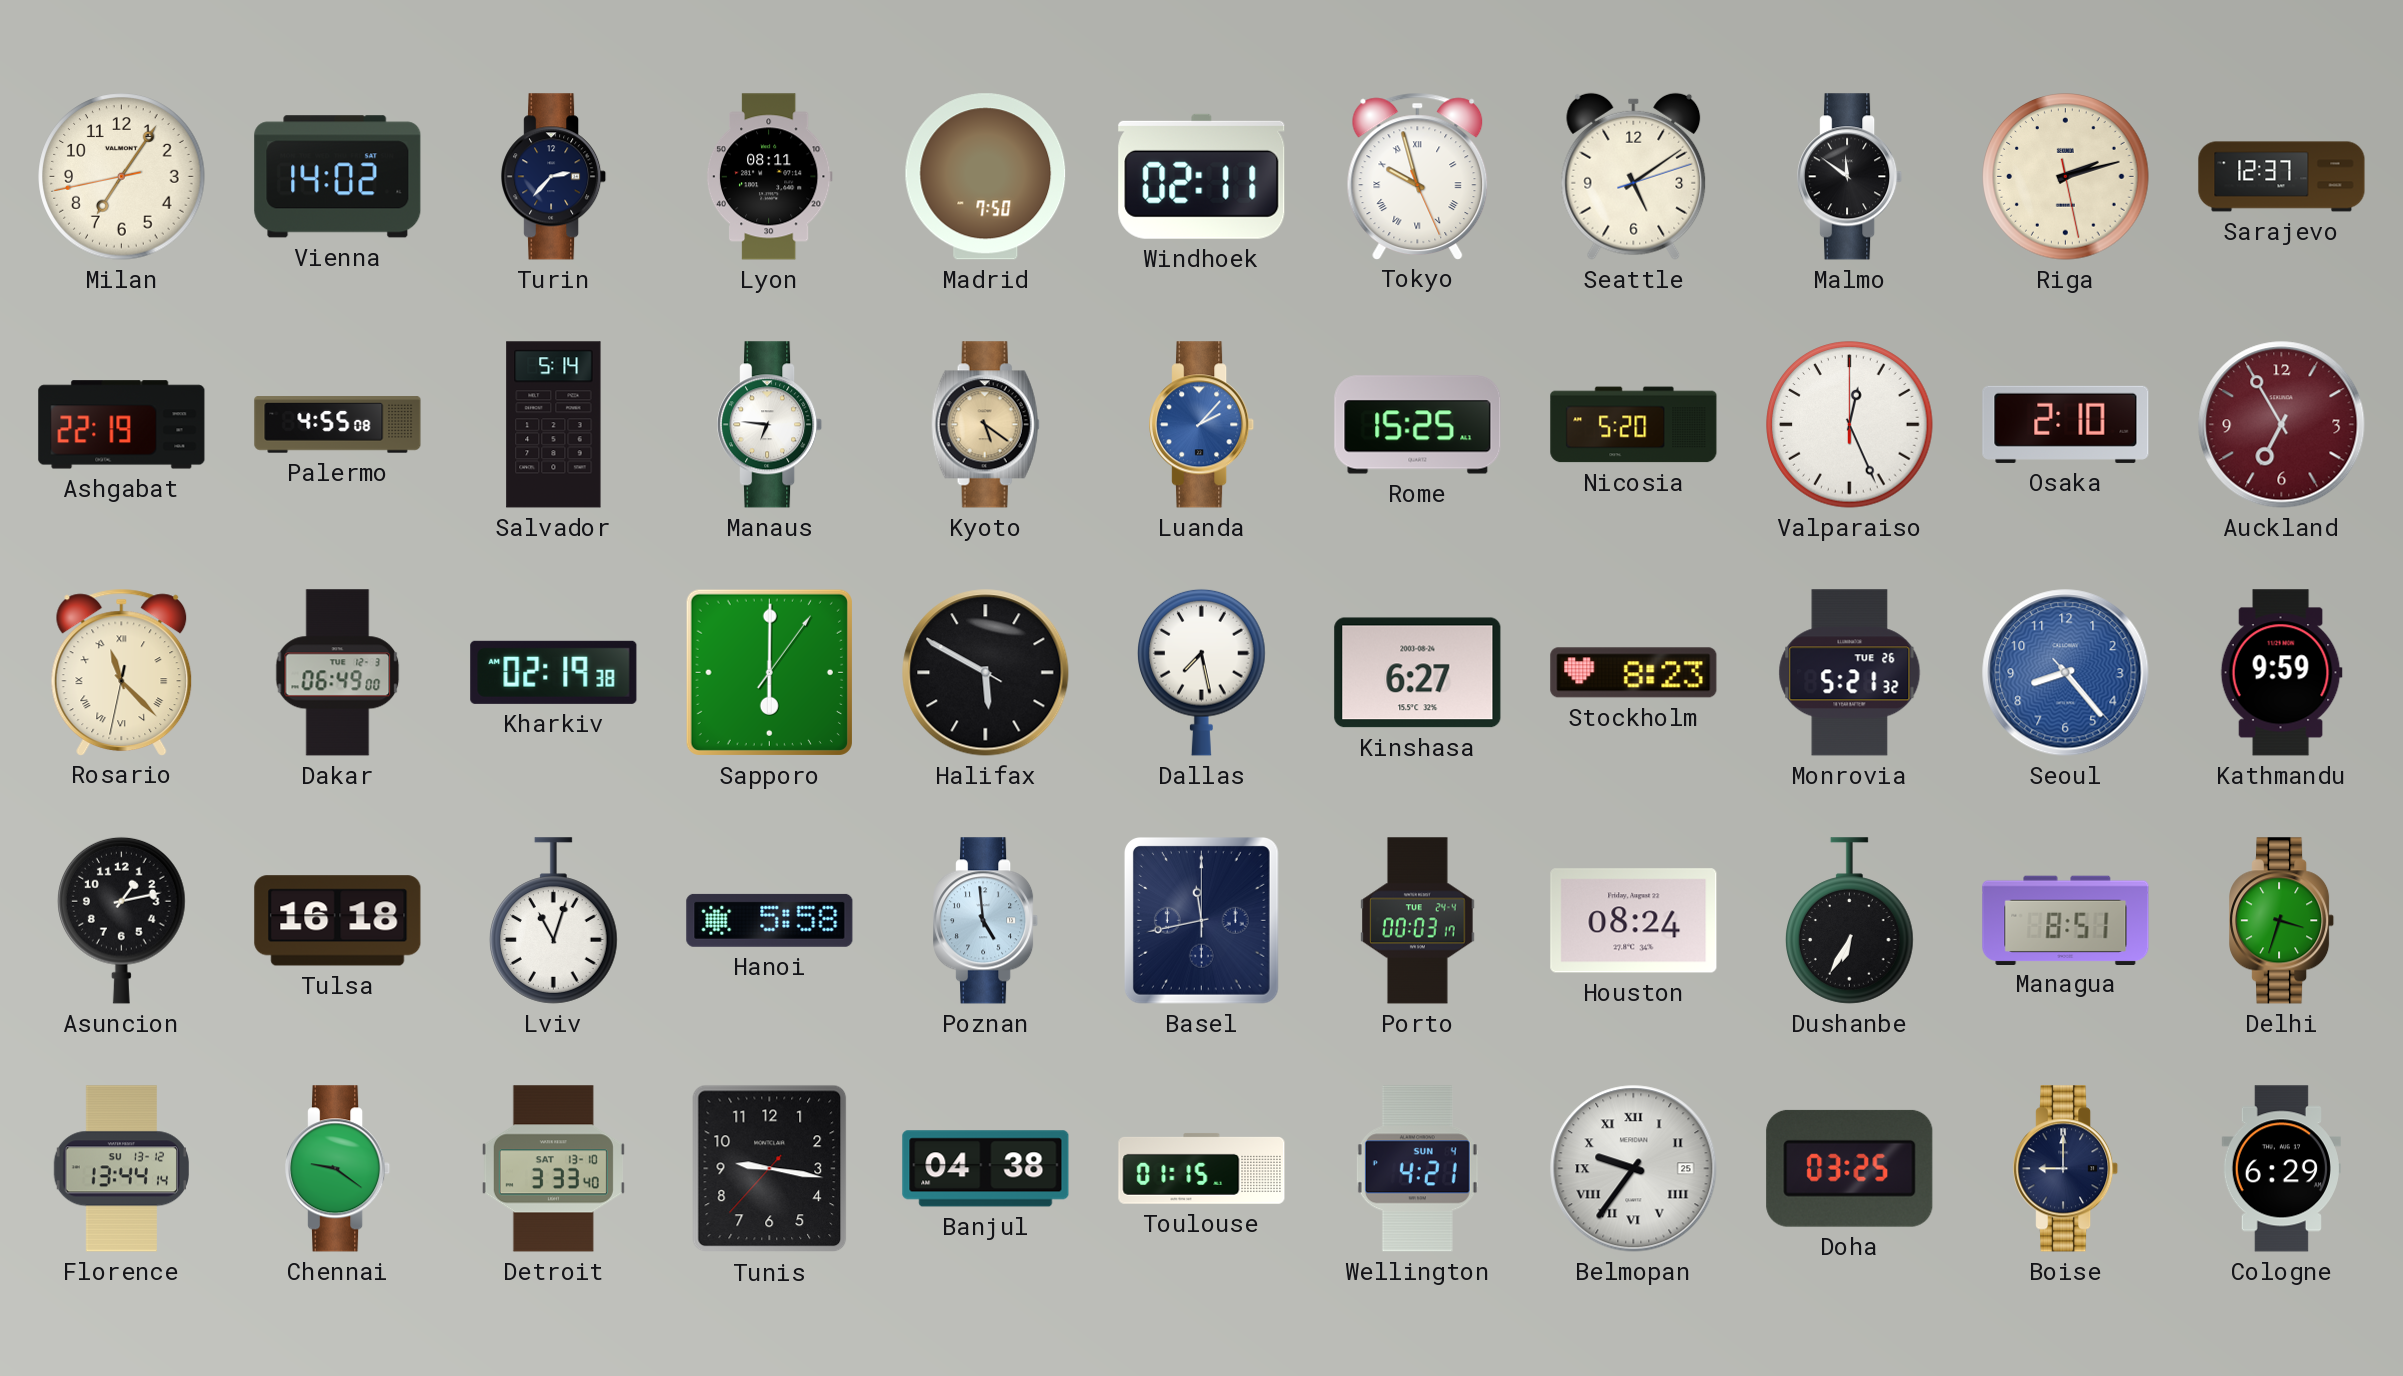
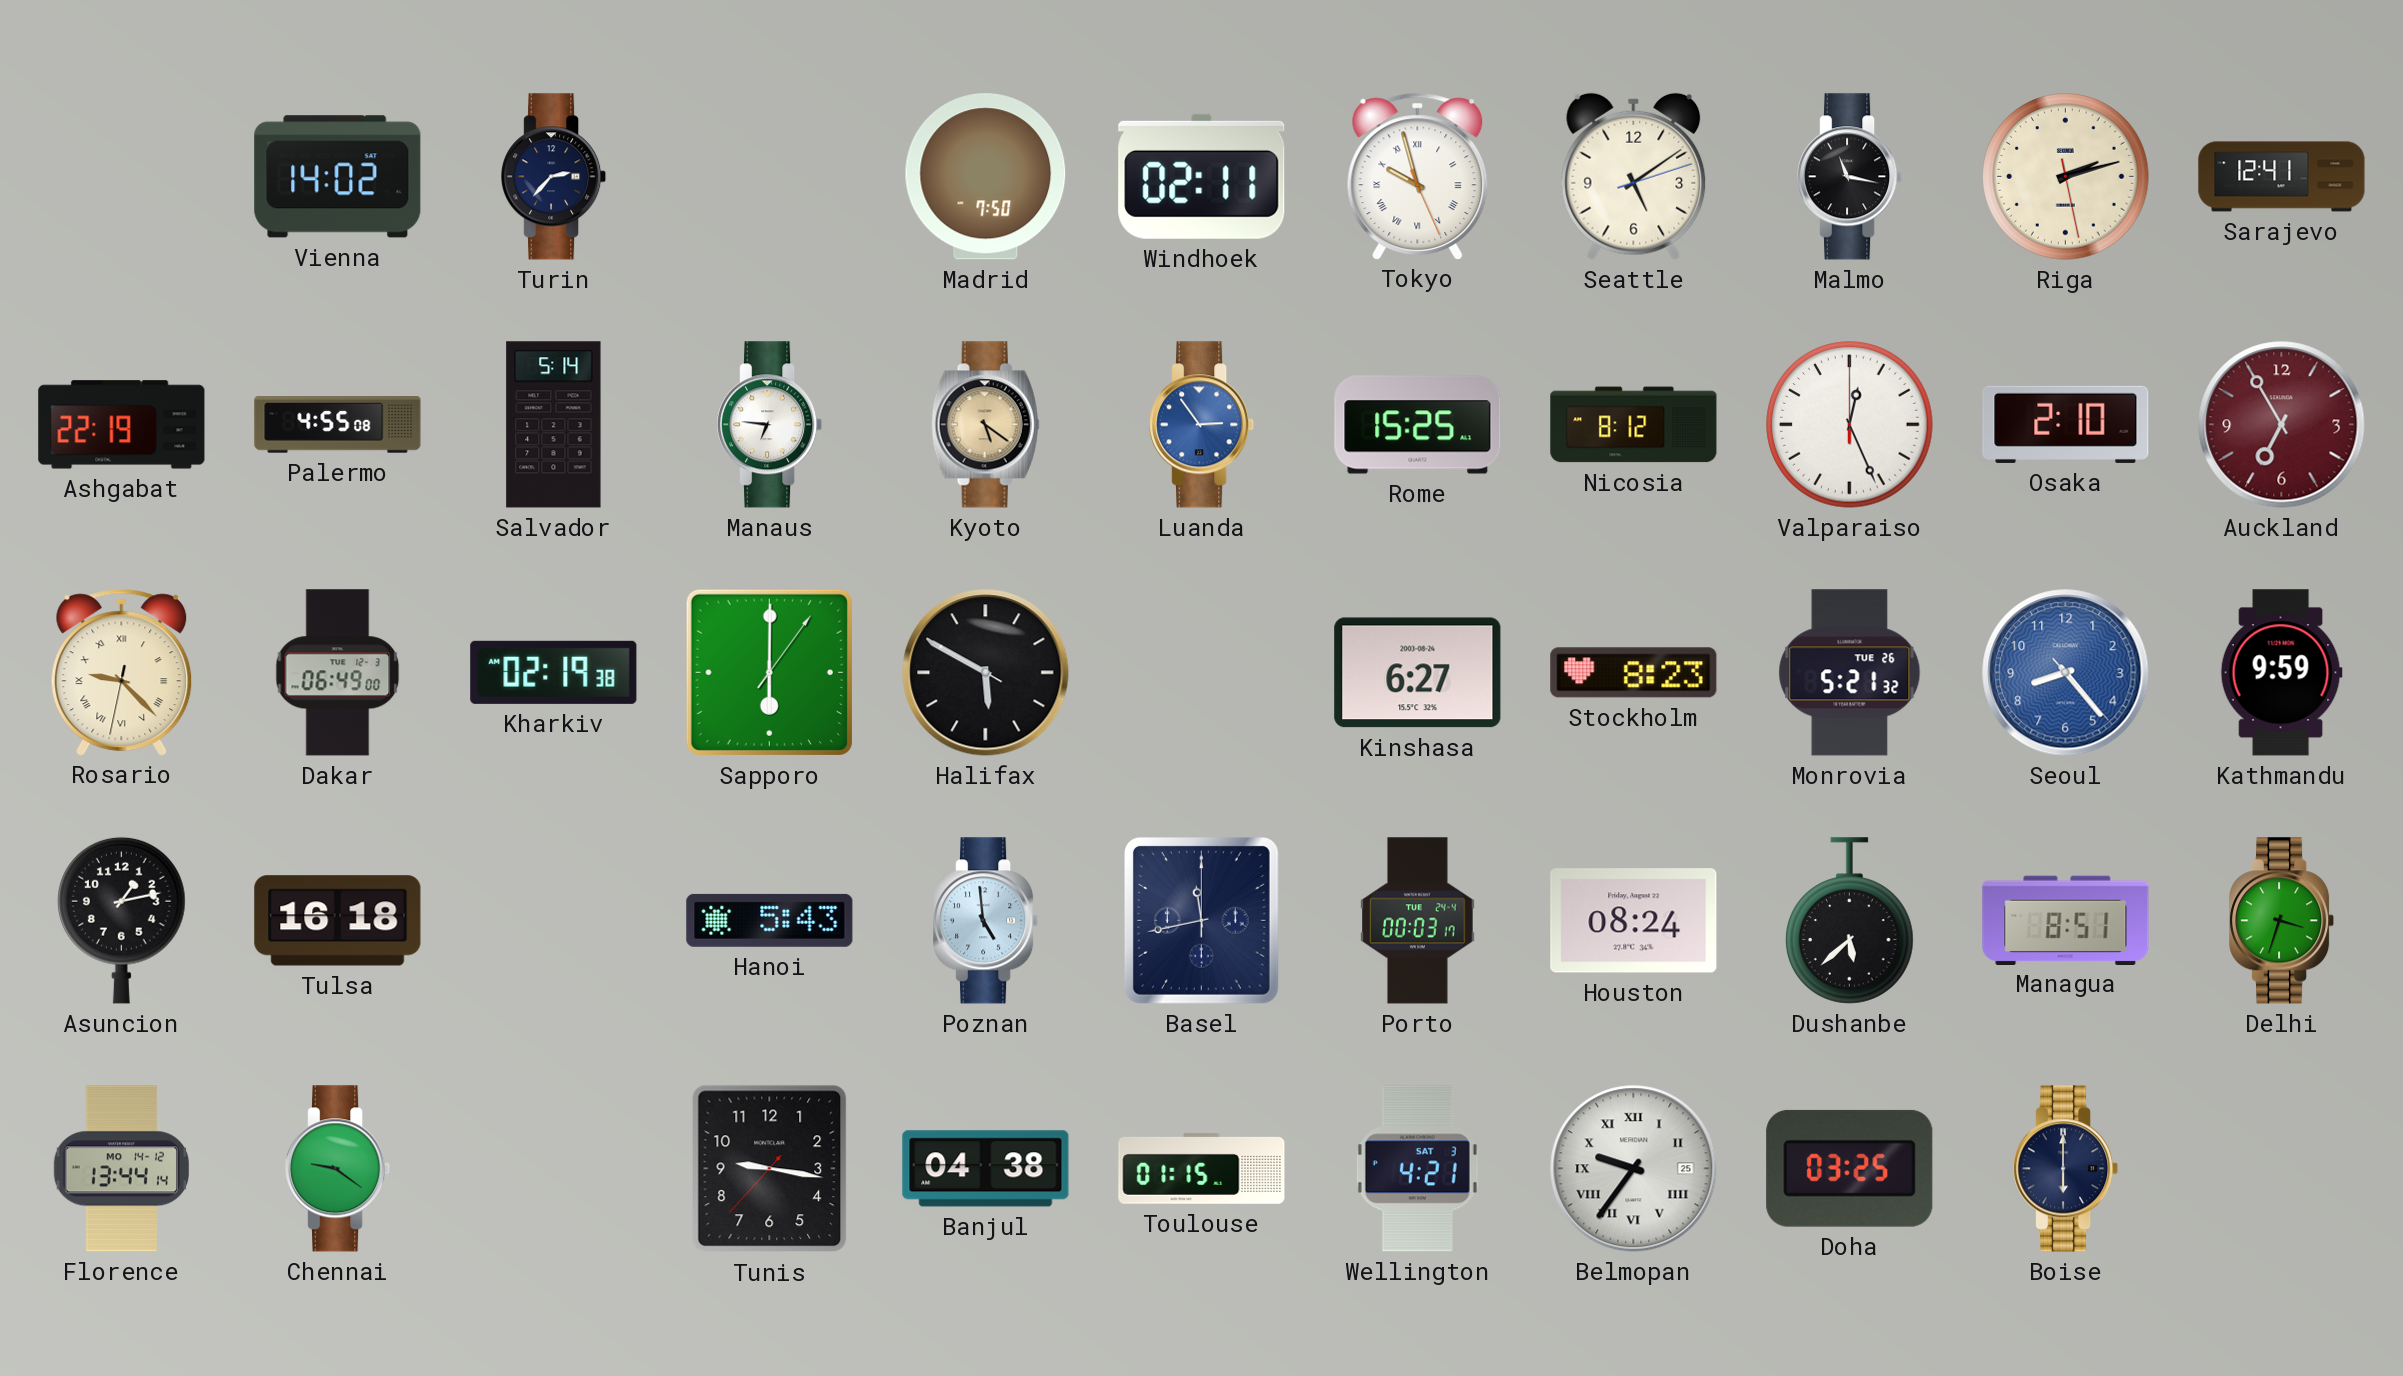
Milan: 7:05 -> none (122, 177)
Lyon: 08:11 -> none (769, 177)
Malmo: 11:51 -> 11:17 (1851, 177)
Sarajevo: 12:37 -> 12:41 (2282, 177)
Luanda: 2:07 -> 2:54 (1203, 425)
Nicosia: 5:20 -> 8:12 (1634, 425)
Rosario: 11:22 -> 9:22 (122, 672)
Dallas: 7:28 -> none (1202, 672)
Lviv: 11:03 -> none (554, 921)
Hanoi: 5:58 -> 5:43 (770, 920)
Dushanbe: 6:35 -> 5:38 (1850, 921)
Florence date: SU 13-12 -> MO 14-12 (121, 1169)
Detroit: 3:33 -> none (553, 1169)
Wellington date: SUN 4 -> SAT 3 (1417, 1169)
Boise: 9:00 -> 6:00 (2067, 1169)
Cologne: 6:29 -> none (2281, 1169)
